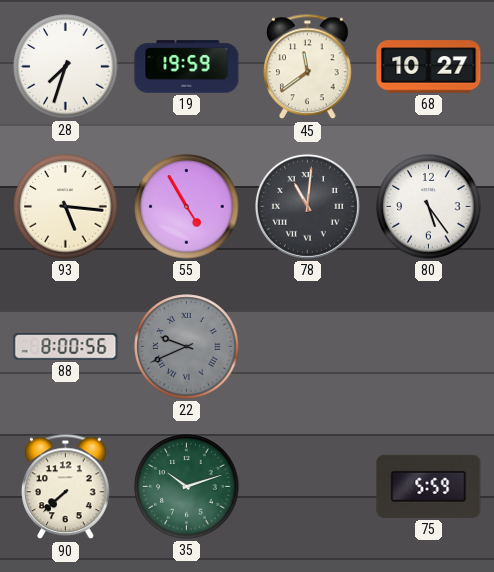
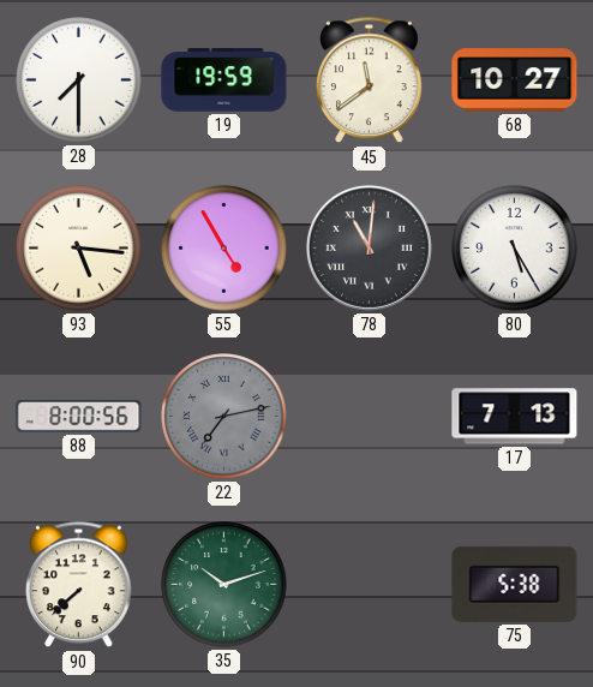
28: 7:33 -> 7:30 (79, 80)
80: 5:24 -> 5:25 (515, 249)
22: 9:41 -> 7:13 (224, 417)
17: none -> 7:13 (515, 417)
75: 5:59 -> 5:38 (515, 584)
